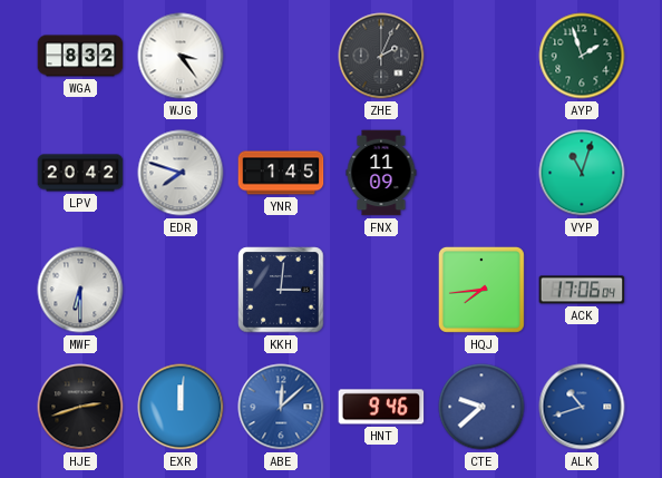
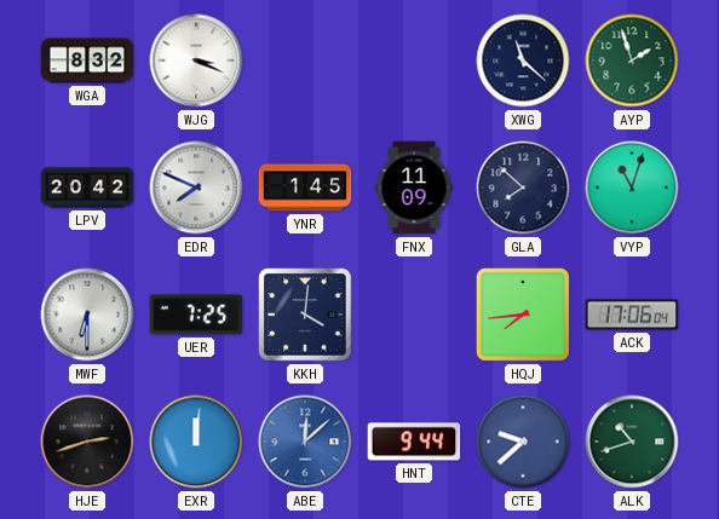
WJG: 3:24 -> 3:19 (196, 60)
ZHE: 2:04 -> none (381, 56)
XWG: none -> 11:22 (523, 60)
EDR: 7:48 -> 7:49 (196, 188)
GLA: none -> 7:52 (523, 188)
UER: none -> 7:25 (196, 315)
KKH: 3:01 -> 4:01 (305, 315)
HNT: 9:46 -> 9:44 (414, 442)
ALK dial: blue -> green (632, 442)
